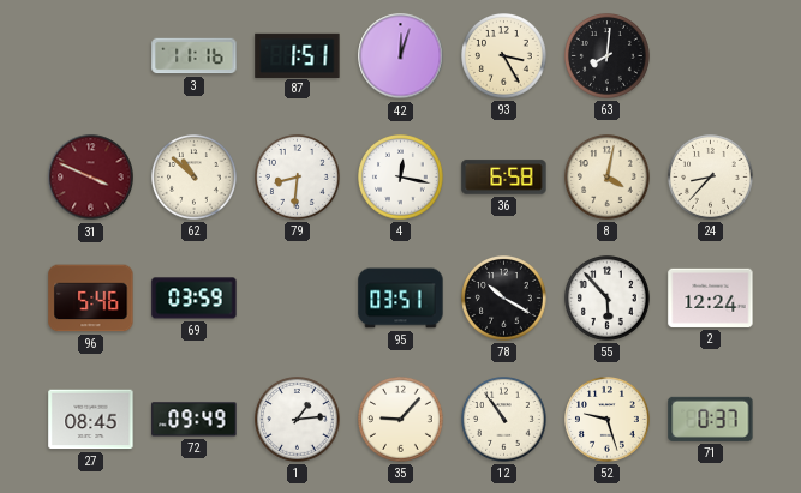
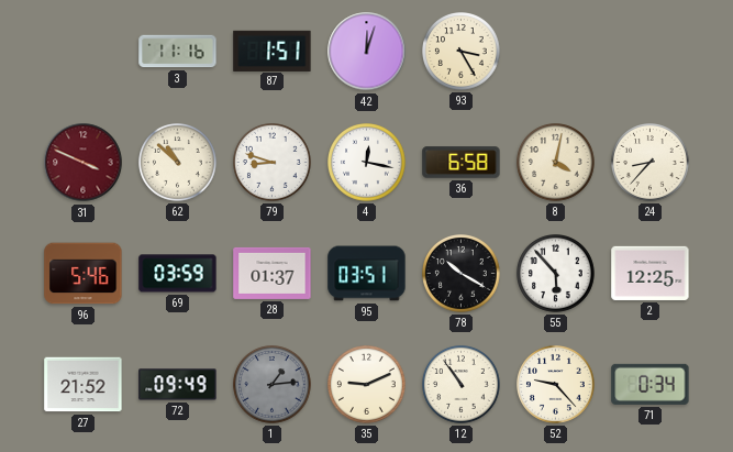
63: 8:01 -> none (608, 56)
79: 8:31 -> 8:48 (273, 163)
28: none -> 01:37 (273, 273)
2: 12:24 -> 12:25 (651, 273)
27: 08:45 -> 21:52 (84, 385)
1 dial: white -> grey (273, 385)
35: 9:07 -> 9:11 (367, 385)
52: 9:27 -> 9:23 (556, 385)
71: 0:37 -> 0:34 (651, 384)
